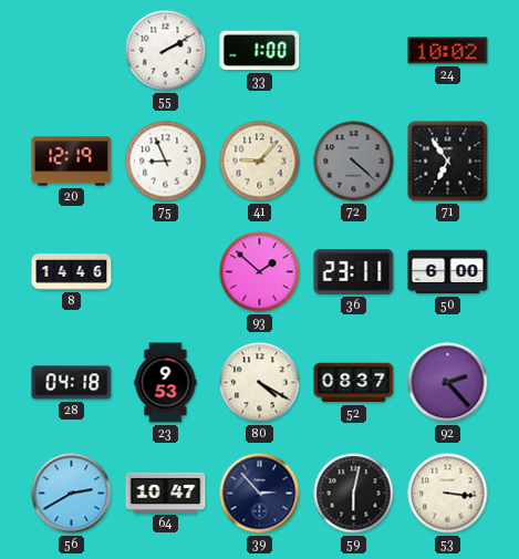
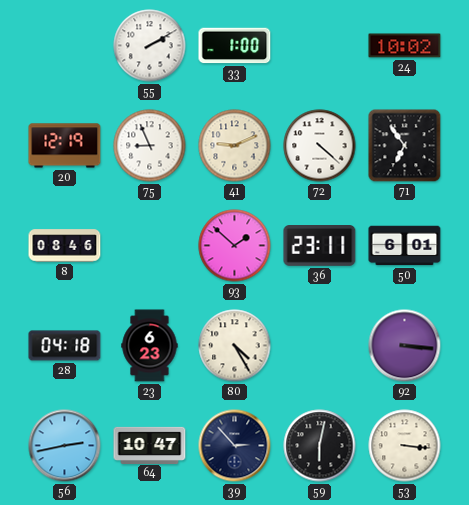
41: 9:07 -> 9:11 (235, 146)
72 dial: grey -> white (320, 146)
8: 14:46 -> 08:46 (65, 246)
50: 6:00 -> 6:01 (405, 246)
23: 9:53 -> 6:23 (150, 346)
80: 4:20 -> 4:25 (235, 346)
52: 08:37 -> none (354, 383)
92: 2:23 -> 3:16 (405, 346)
56: 2:40 -> 2:43 (65, 446)
